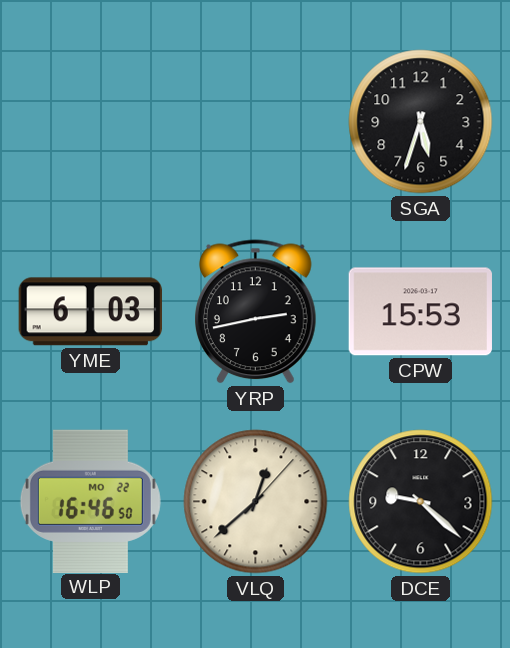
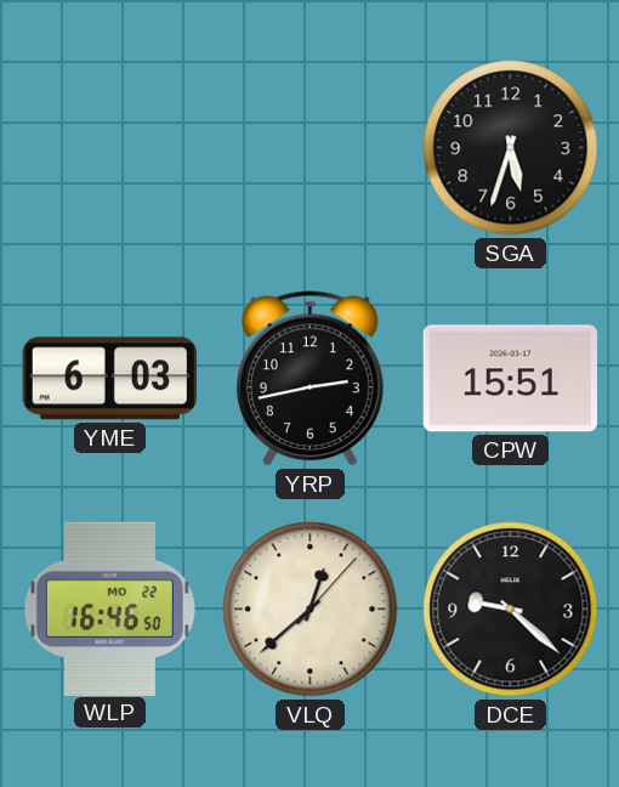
CPW: 15:53 -> 15:51 (510, 379)
